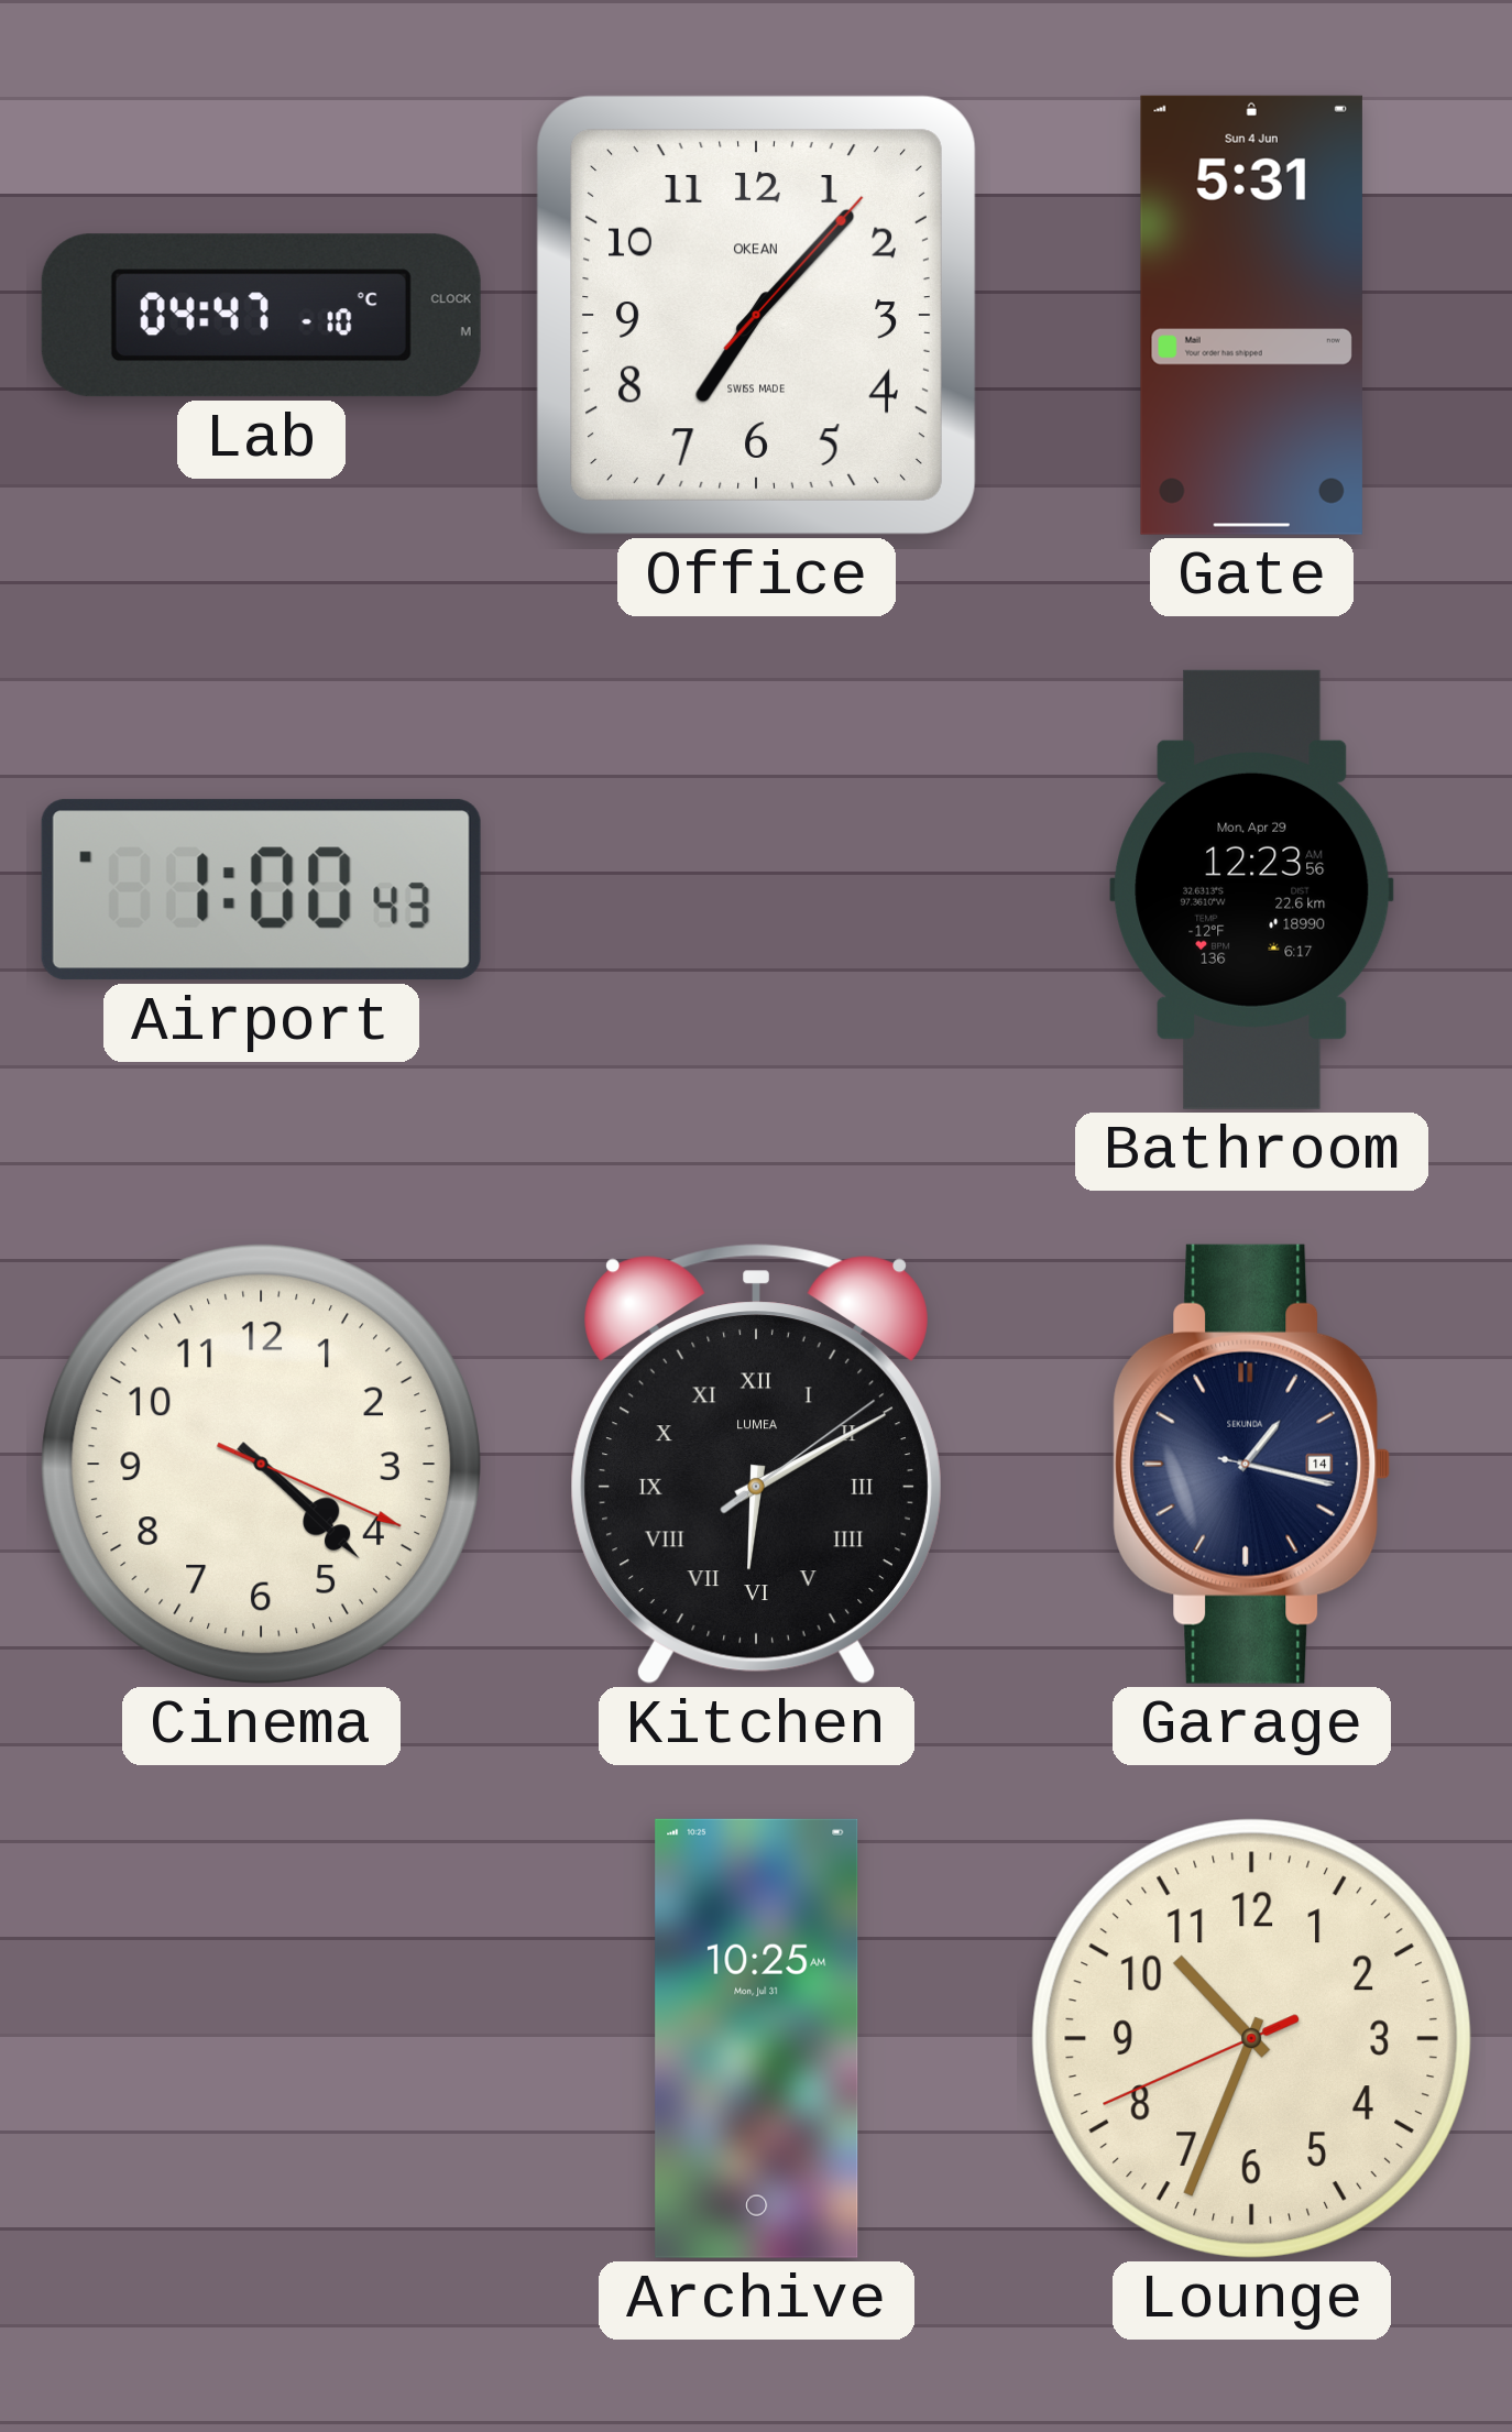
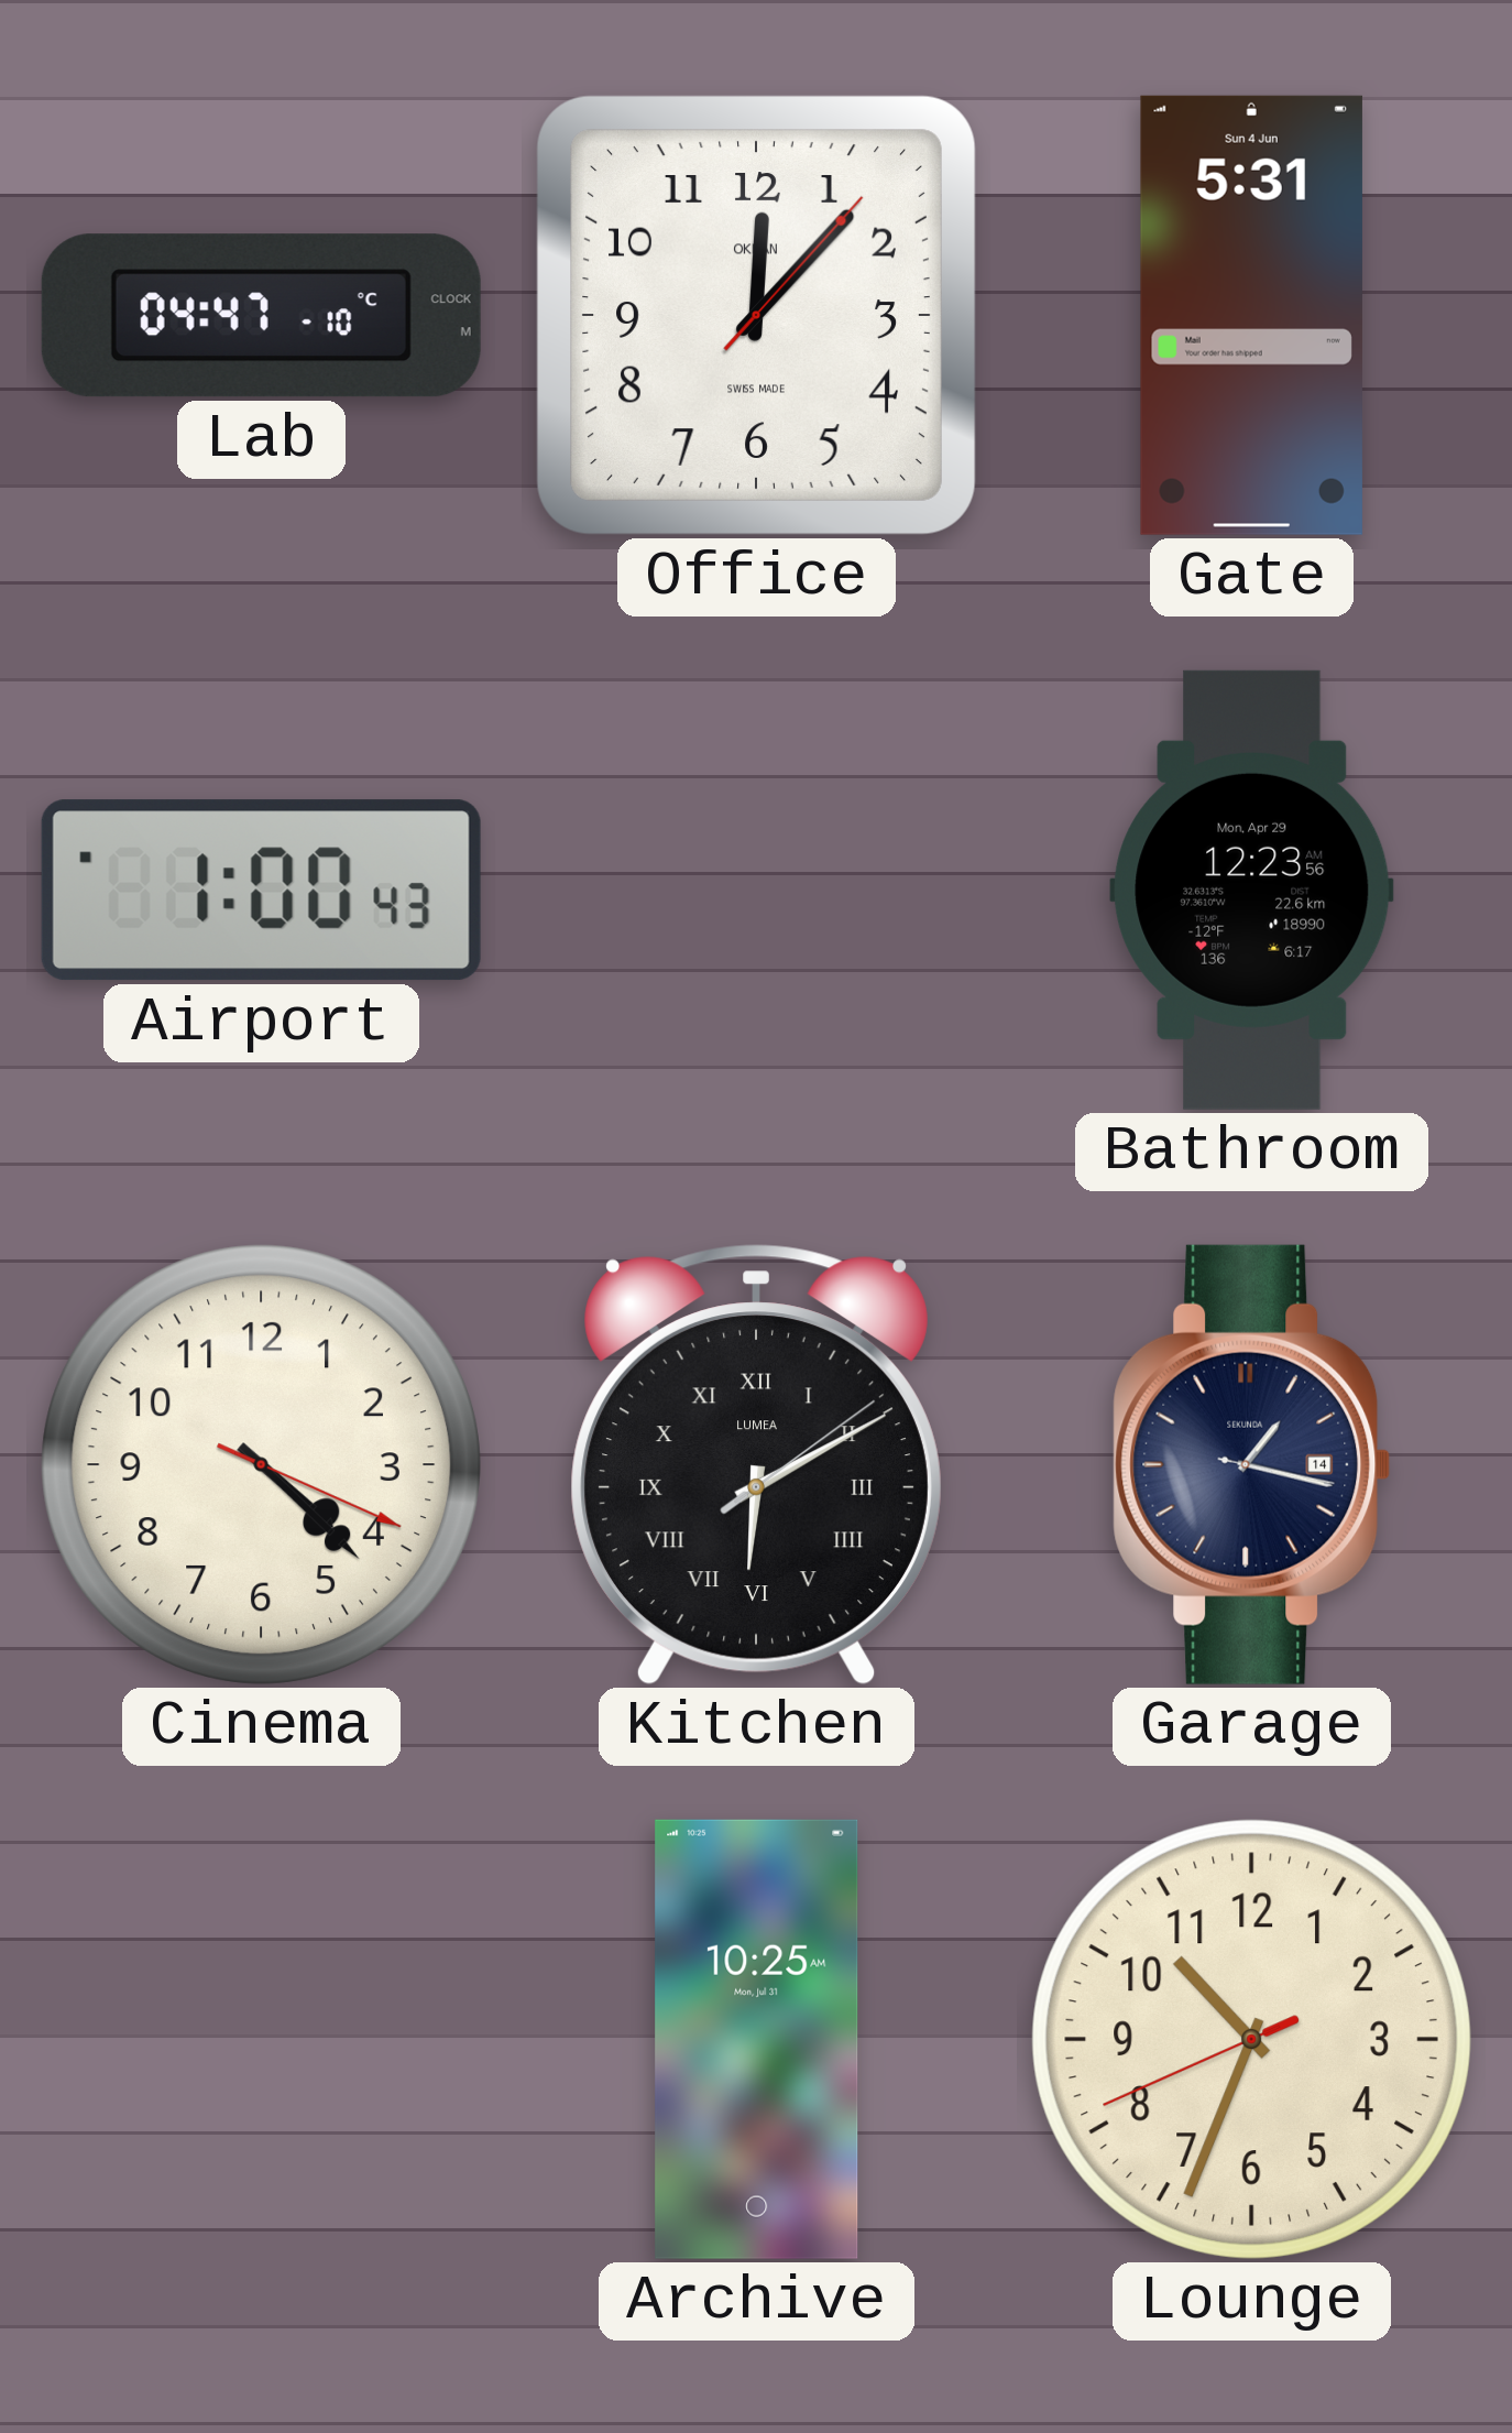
Office: 7:07 -> 12:07 (756, 315)
